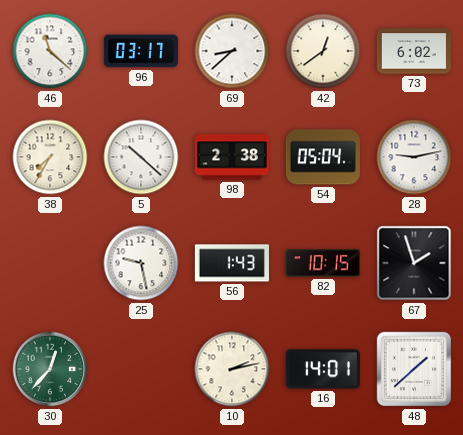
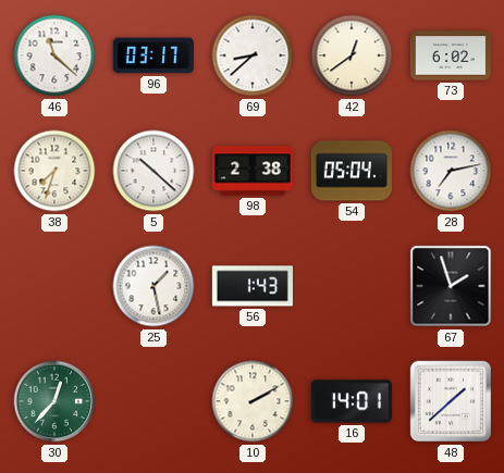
38: 7:35 -> 7:33 (54, 171)
28: 9:13 -> 7:13 (451, 171)
25: 9:28 -> 1:28 (153, 286)
82: 10:15 -> none (323, 263)
10: 2:13 -> 2:10 (253, 401)
